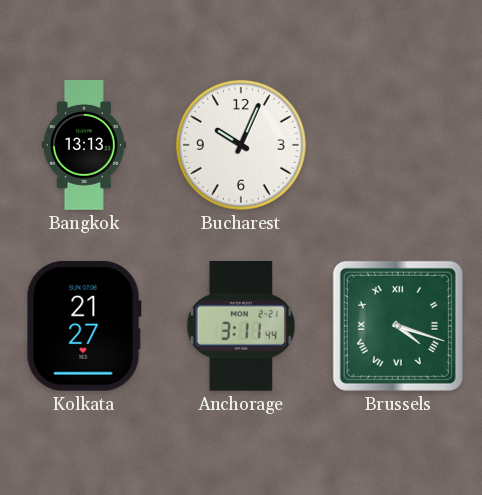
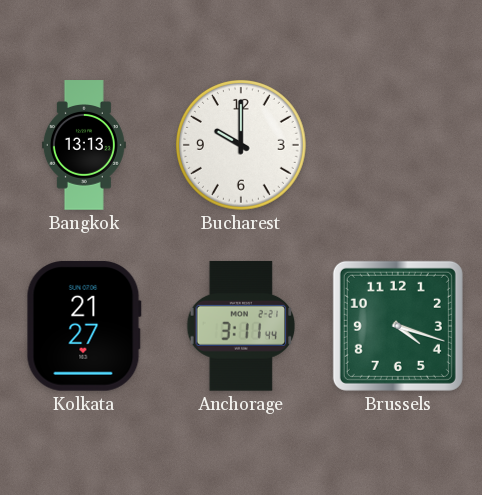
Bucharest: 10:04 -> 10:00 (241, 145)
Brussels numerals: Roman -> Arabic (398, 326)
